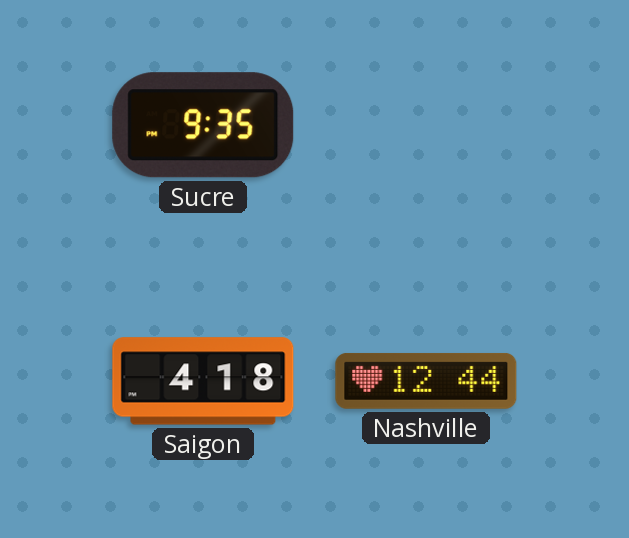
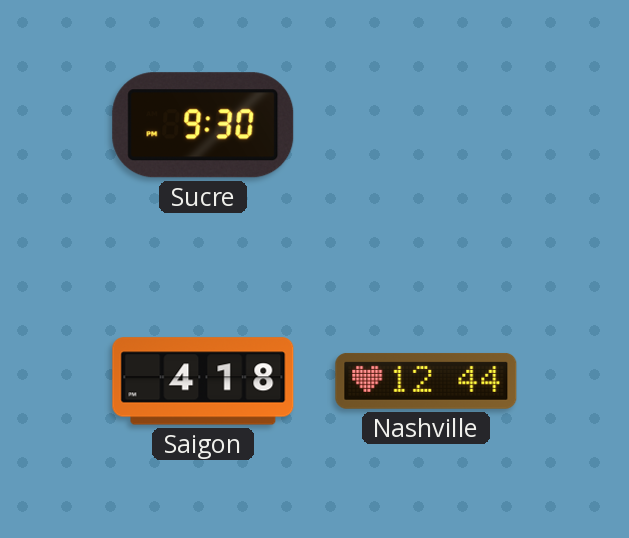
Sucre: 9:35 -> 9:30 (203, 125)
